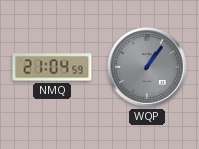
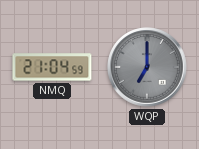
WQP: 1:06 -> 7:00 (147, 67)
